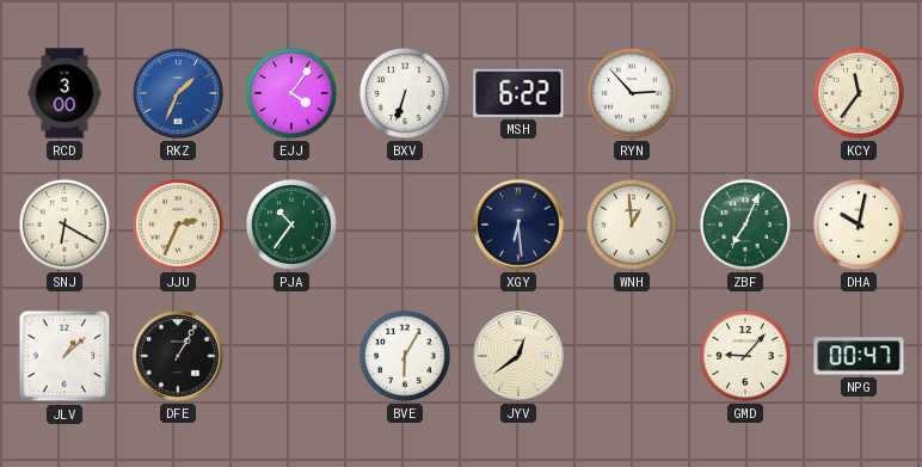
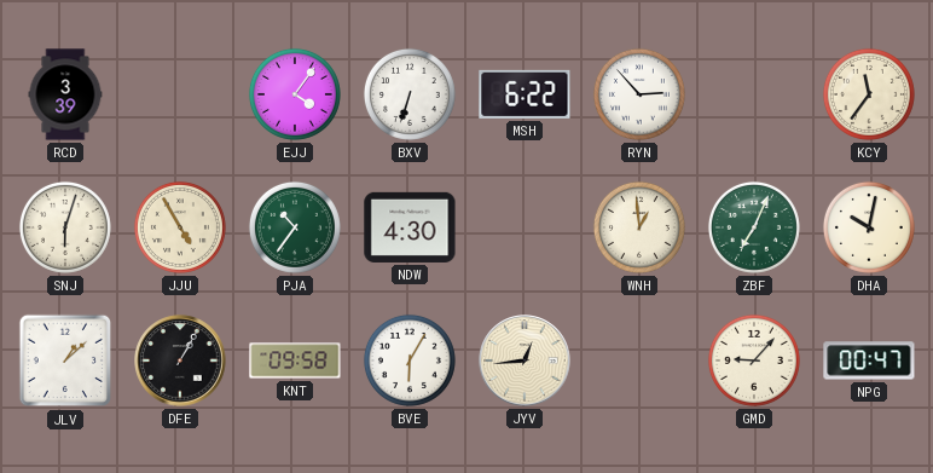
RCD: 3:00 -> 3:39 (65, 94)
RKZ: 1:34 -> none (178, 93)
SNJ: 6:20 -> 6:03 (65, 227)
JJU: 2:34 -> 4:55 (180, 227)
NDW: none -> 4:30 (410, 227)
XGY: 6:29 -> none (518, 225)
KNT: none -> 09:58 (295, 360)
JYV: 12:39 -> 12:44 (525, 360)
